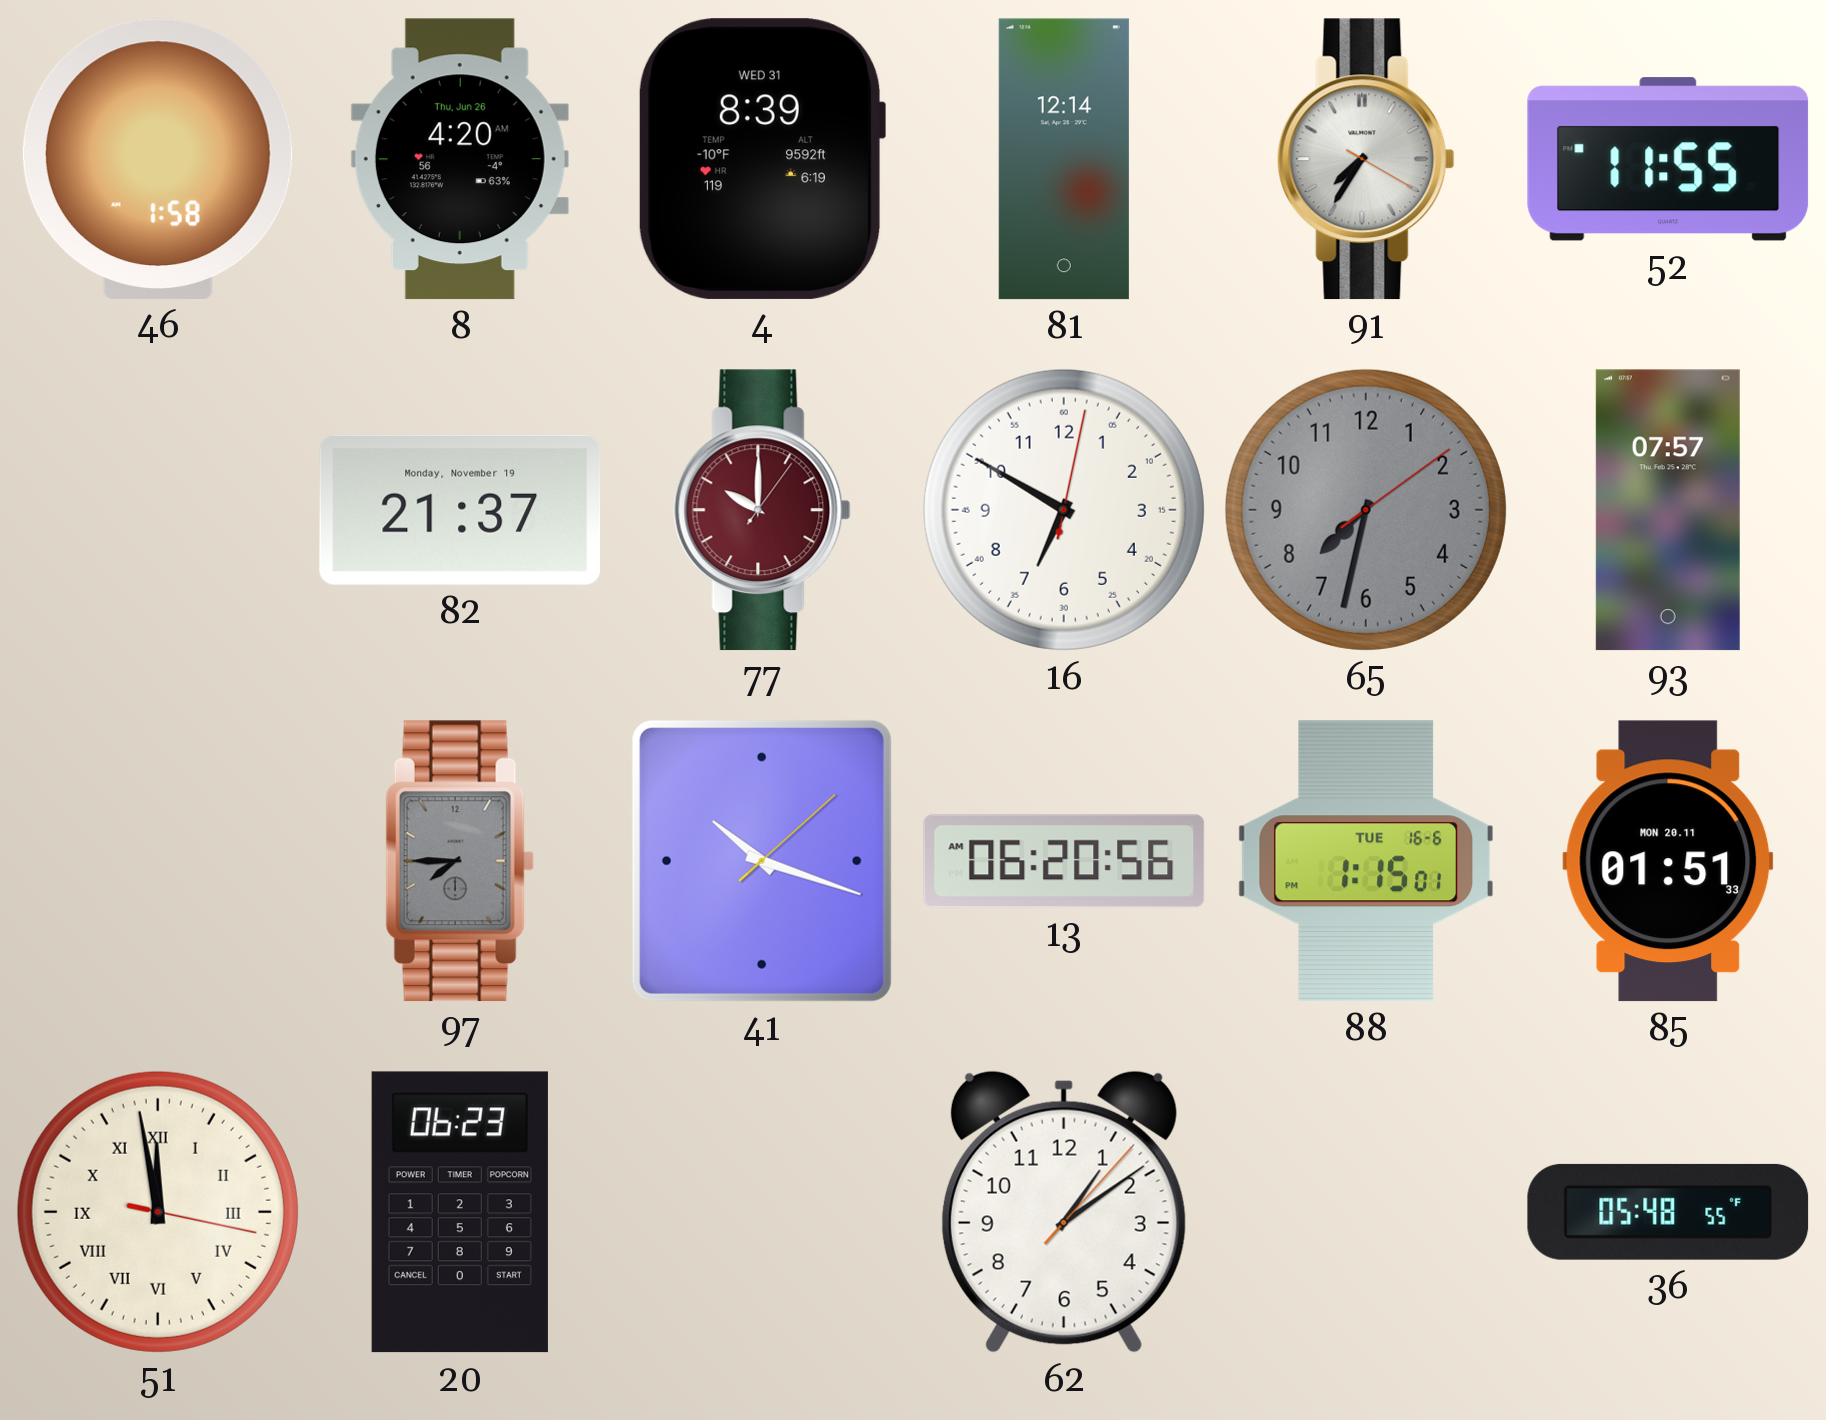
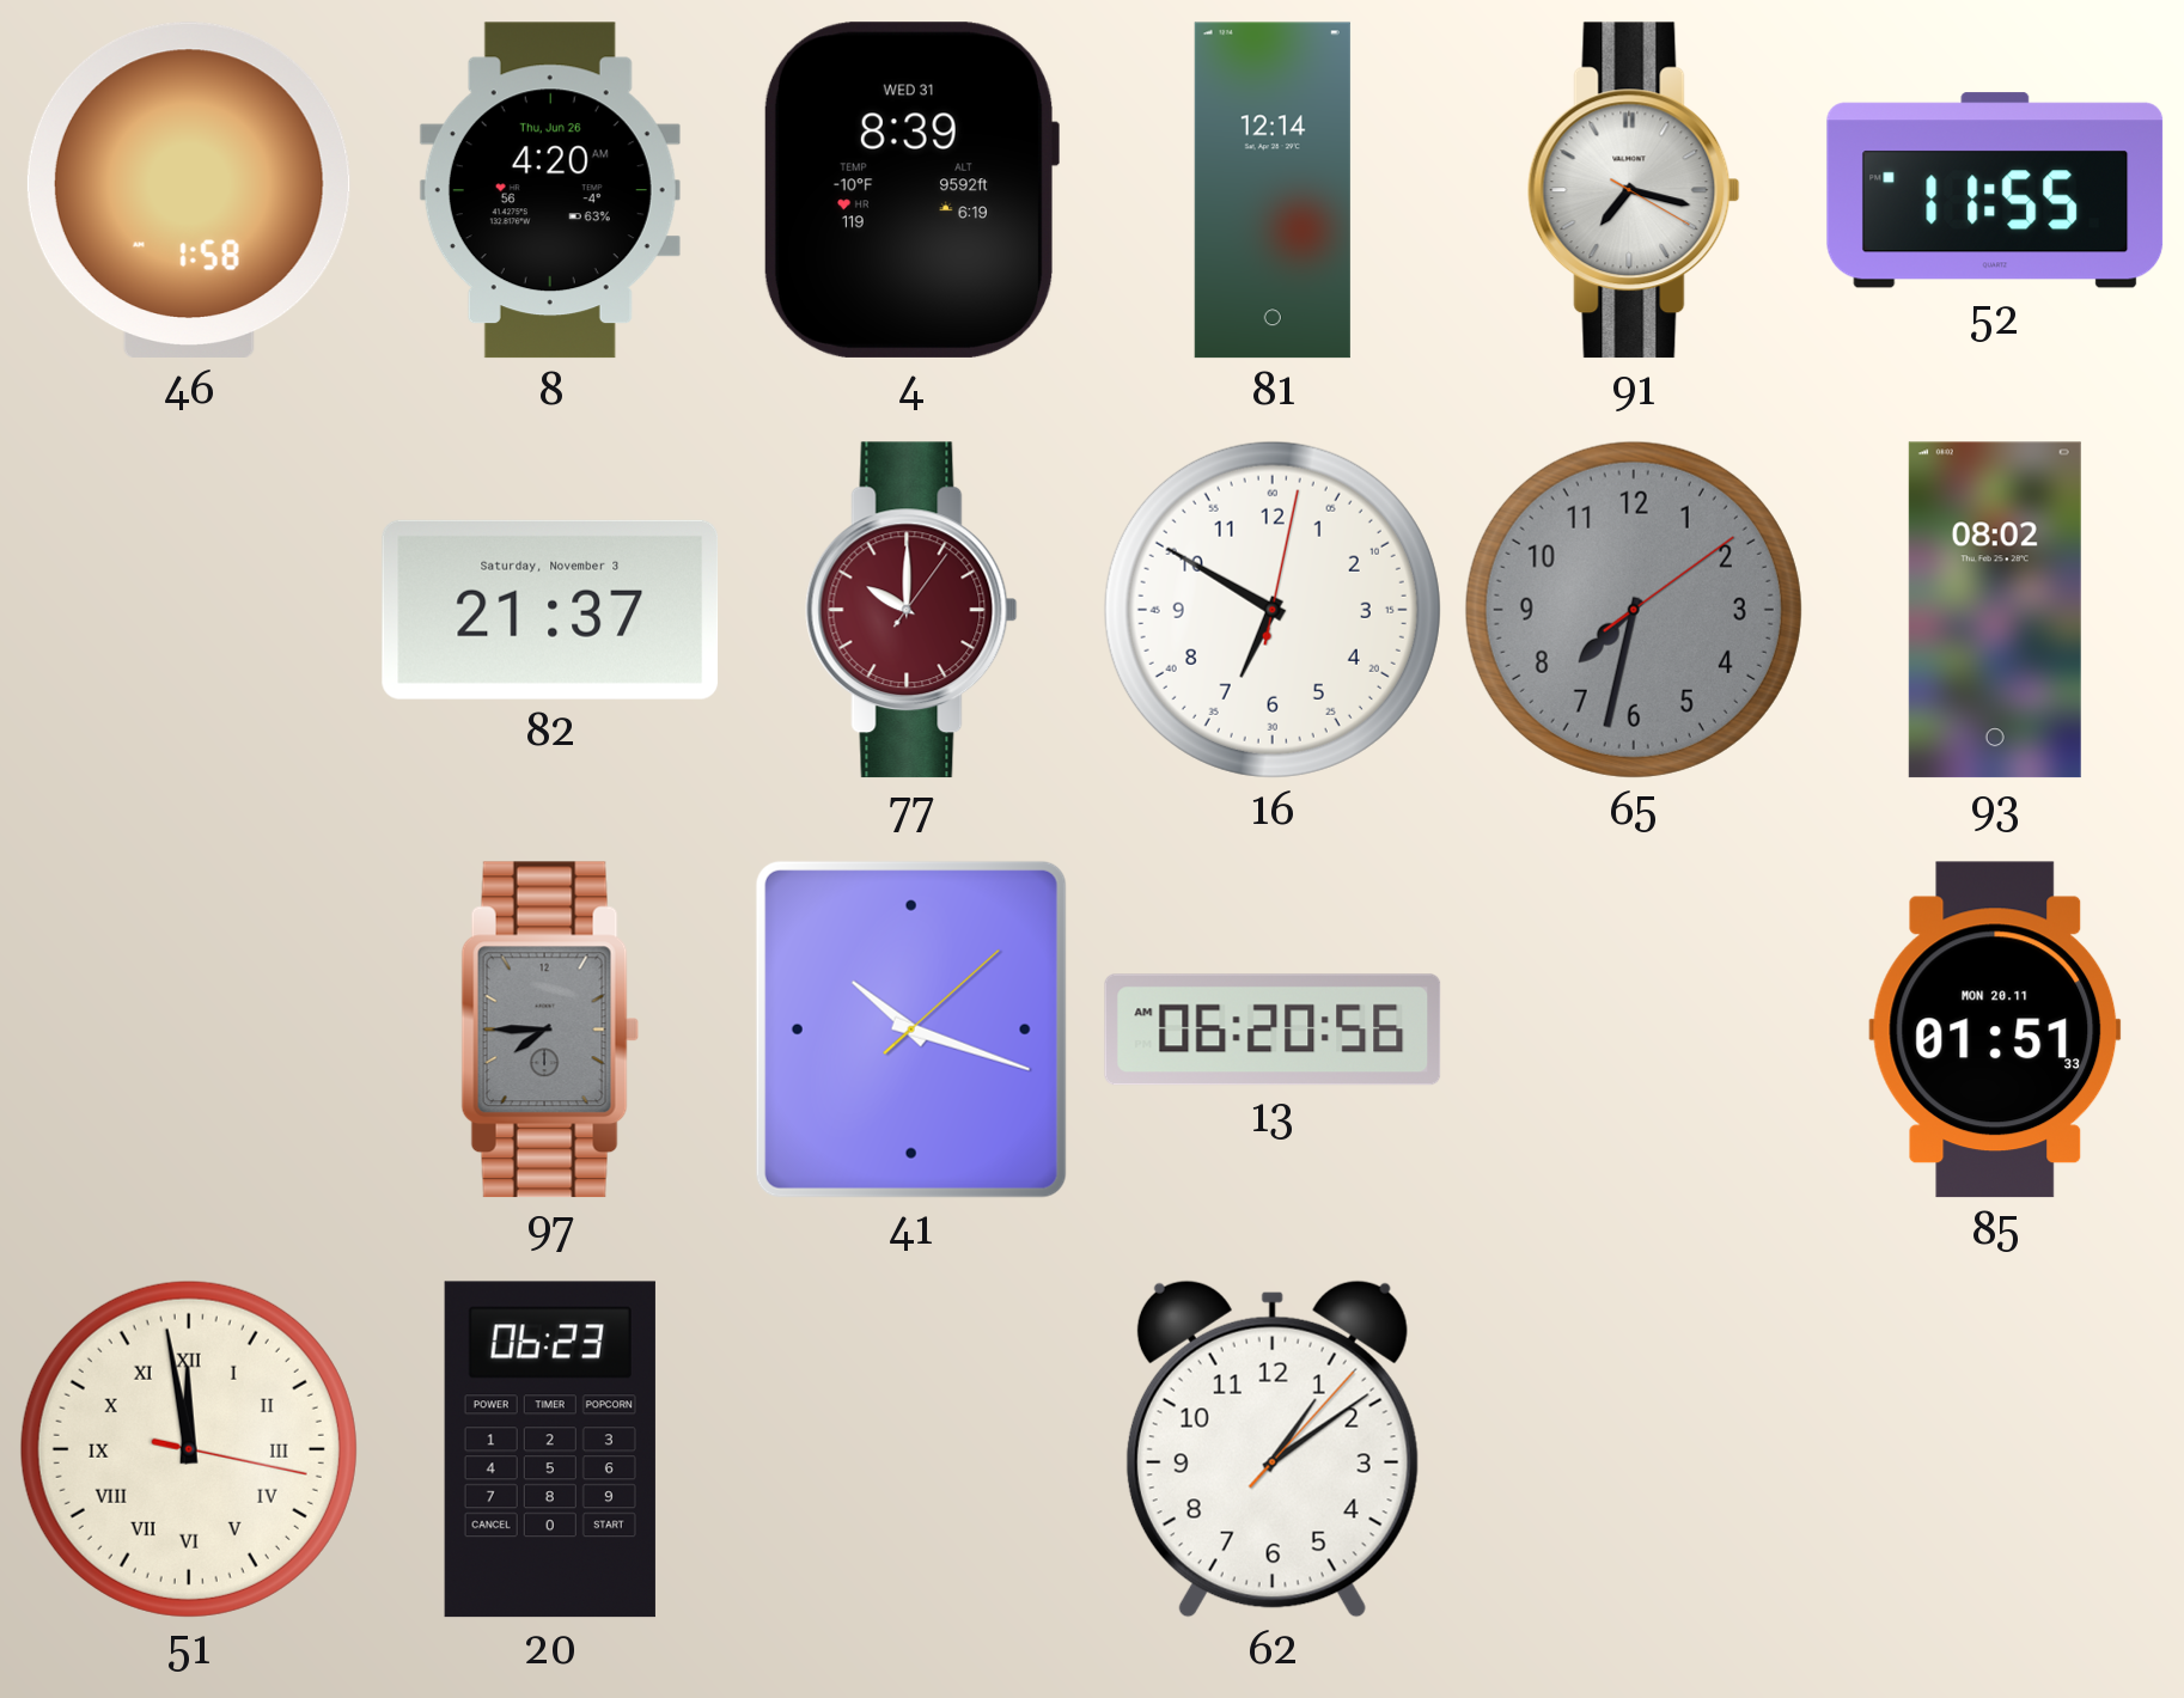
91: 7:35 -> 7:17 (1634, 190)
82 date: Monday, November 19 -> Saturday, November 3 (550, 610)
93: 07:57 -> 08:02 (1995, 610)
88: 1:15 -> none (1366, 861)
36: 05:48 -> none (1668, 1212)
